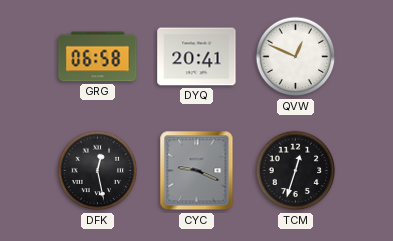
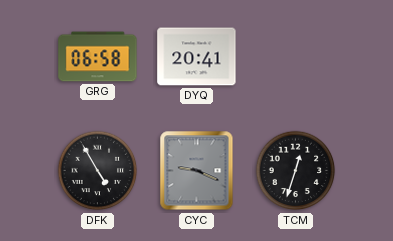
QVW: 12:49 -> none (296, 57)
DFK: 12:28 -> 4:55 (98, 171)
